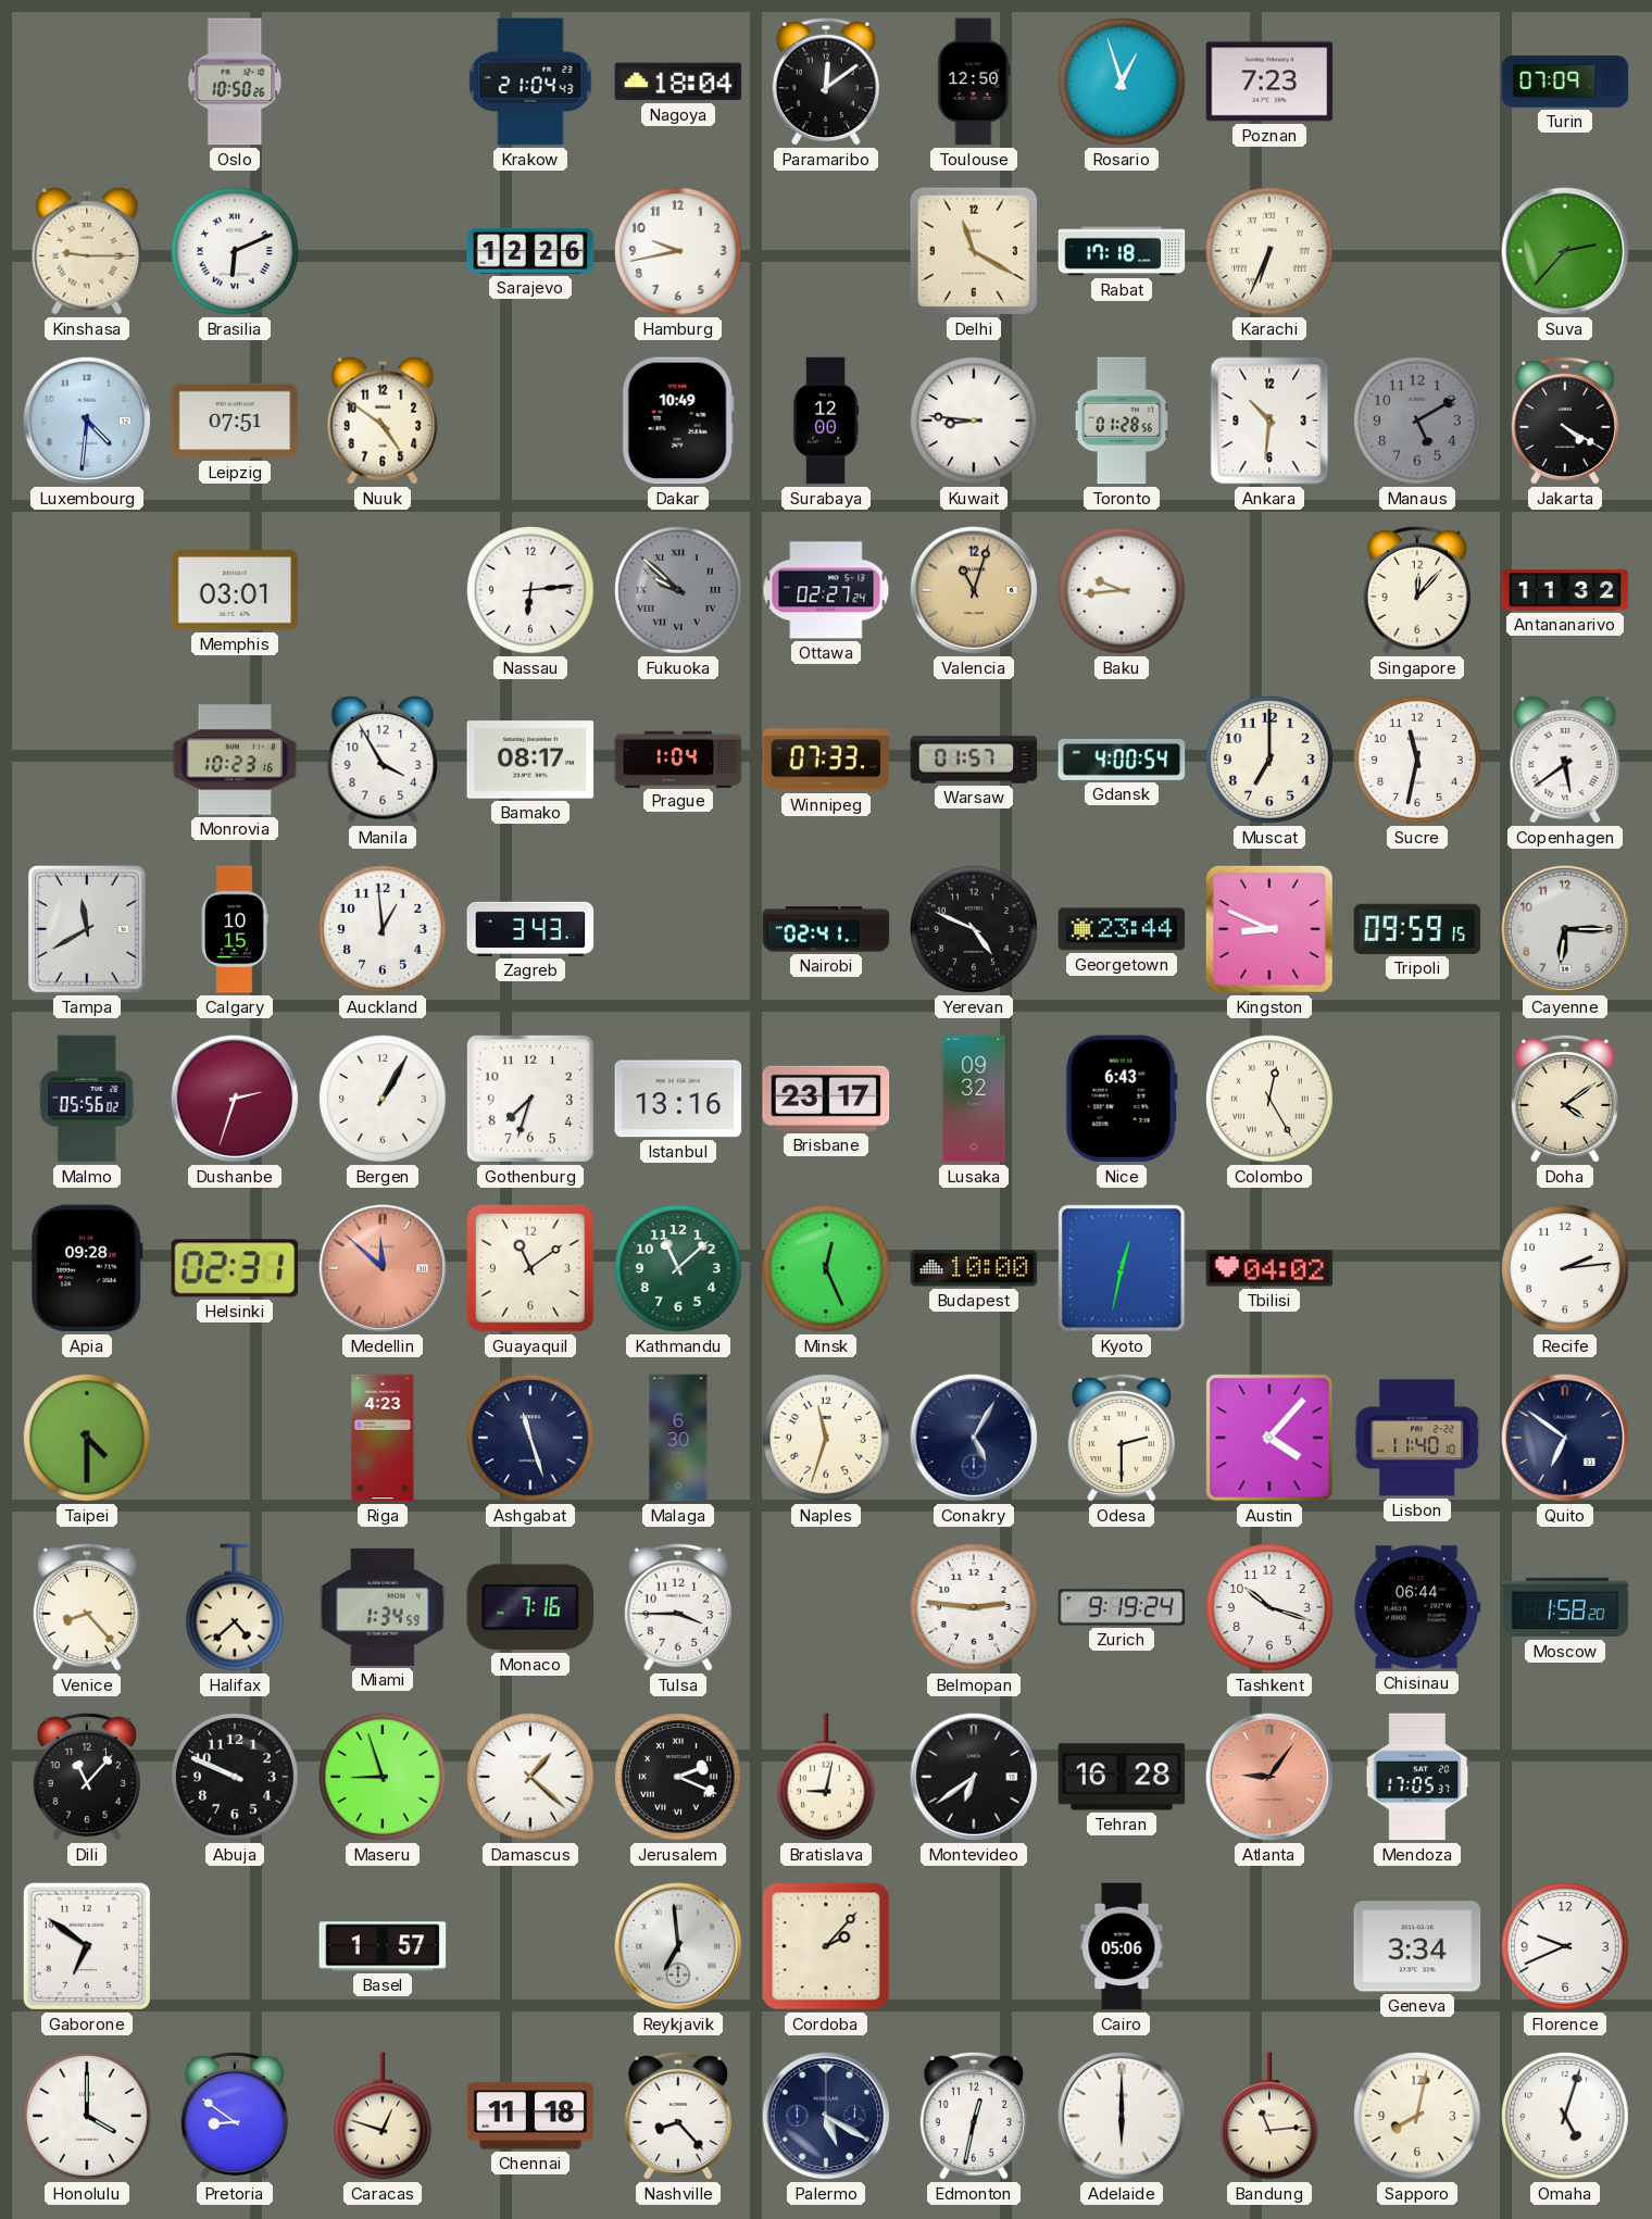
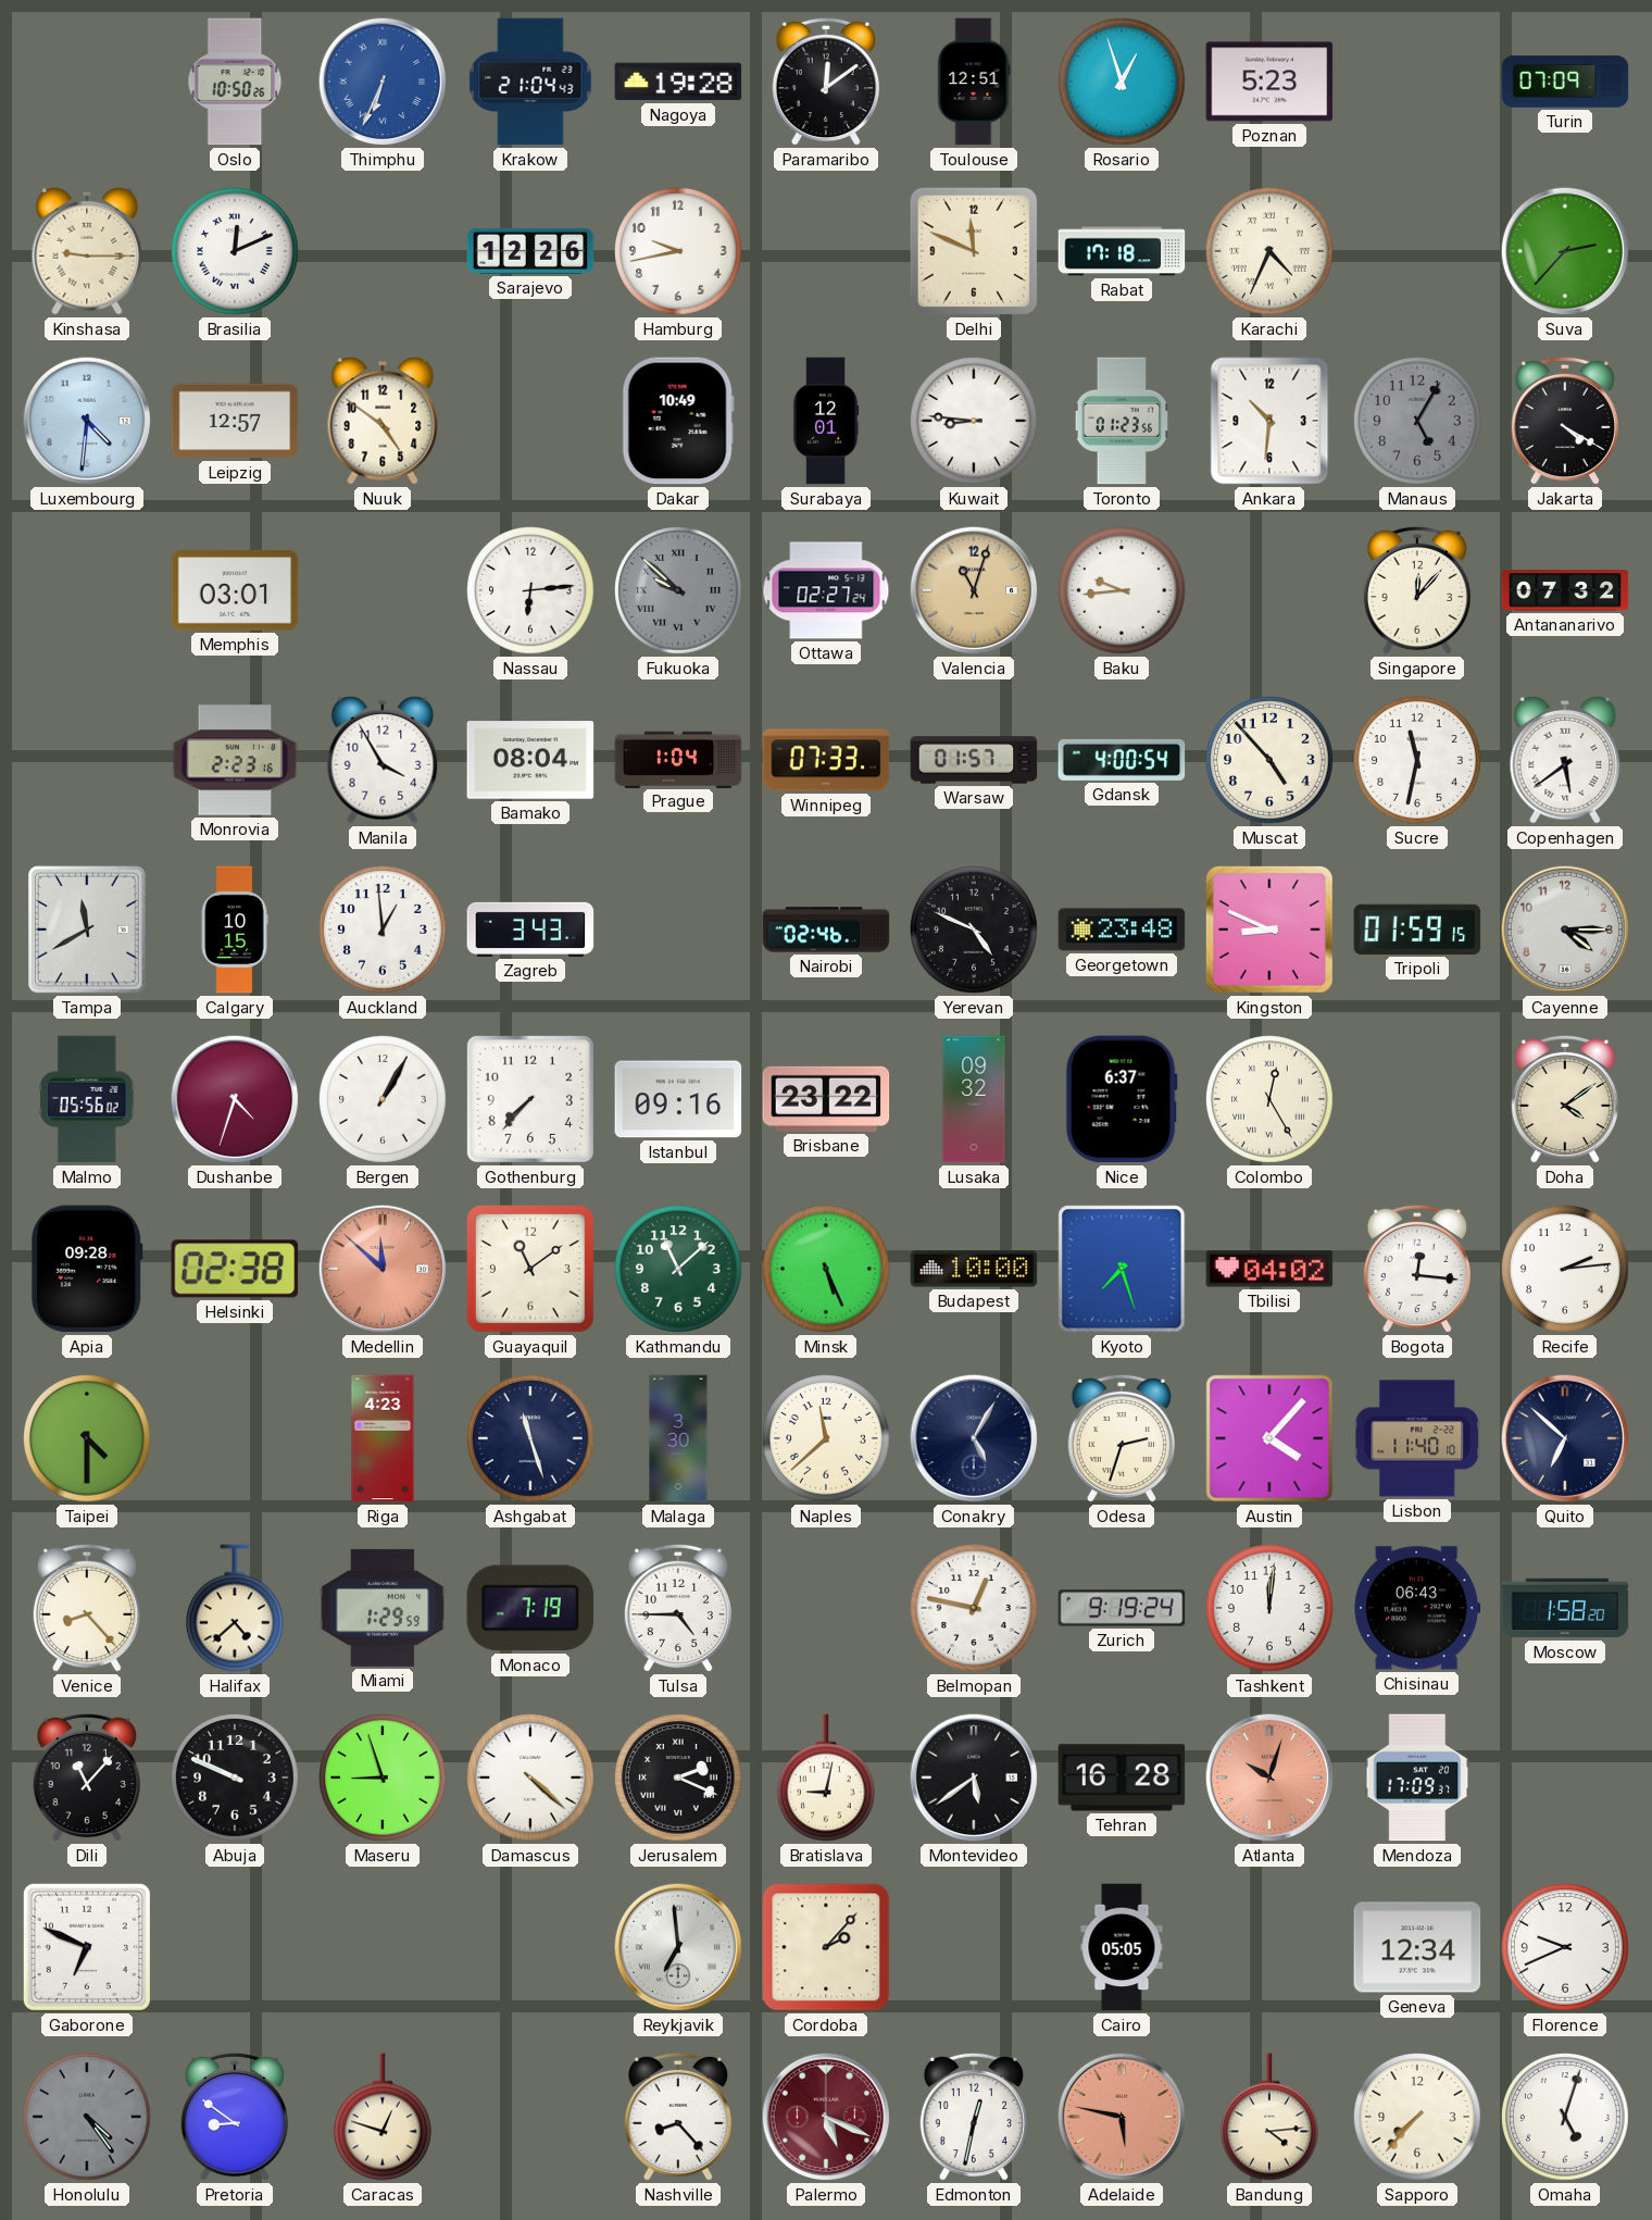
Thimphu: none -> 6:34 (383, 82)
Nagoya: 18:04 -> 19:28 (678, 82)
Toulouse: 12:50 -> 12:51 (974, 82)
Poznan: 7:23 -> 5:23 (1269, 82)
Brasilia: 6:11 -> 12:11 (236, 252)
Delhi: 11:20 -> 11:49 (974, 251)
Karachi: 6:34 -> 4:34 (1271, 252)
Leipzig: 07:51 -> 12:57 (235, 421)
Surabaya: 12:00 -> 12:01 (826, 421)
Toronto: 01:28 -> 01:23 (1121, 421)
Manaus: 5:10 -> 5:05 (1418, 422)
Antananarivo: 11:32 -> 07:32 (1565, 590)
Monrovia: 10:23 -> 2:23 (235, 760)
Bamako: 08:17 -> 08:04 (530, 760)
Muscat: 7:00 -> 4:53 (1271, 761)
Nairobi: 02:41 -> 02:46 (826, 930)
Georgetown: 23:44 -> 23:48 (1122, 930)
Tripoli: 09:59 -> 01:59 (1417, 930)
Cayenne: 6:15 -> 4:15 (1565, 930)
Dushanbe: 2:33 -> 4:33 (235, 1099)
Gothenburg: 7:33 -> 7:37 (530, 1099)
Istanbul: 13:16 -> 09:16 (678, 1099)
Brisbane: 23:17 -> 23:22 (826, 1099)
Nice: 6:43 -> 6:37 (1122, 1099)
Helsinki: 02:31 -> 02:38 (235, 1269)
Minsk: 12:26 -> 5:26 (827, 1270)
Kyoto: 12:32 -> 7:27 (1122, 1269)
Bogota: none -> 12:16 (1417, 1269)
Malaga: 6:30 -> 3:30 (678, 1438)
Naples: 11:33 -> 11:38 (827, 1439)
Odesa: 2:30 -> 2:33 (1122, 1438)
Quito: 6:51 -> 6:52 (1565, 1438)
Miami: 1:34 -> 1:29 (383, 1608)
Monaco: 7:16 -> 7:19 (530, 1608)
Tulsa: 3:45 -> 4:45 (678, 1608)
Belmopan: 2:46 -> 12:47 (975, 1609)
Tashkent: 10:18 -> 12:01 (1271, 1609)
Chisinau: 06:44 -> 06:43 (1417, 1608)
Damascus: 1:22 -> 4:22 (531, 1779)
Montevideo: 6:39 -> 5:39 (974, 1778)
Atlanta: 9:06 -> 10:03 (1269, 1778)
Mendoza: 17:05 -> 17:09 (1417, 1778)
Gaborone: 6:51 -> 6:49 (87, 1947)
Basel: 1:57 -> none (383, 1946)
Cairo: 05:06 -> 05:05 (1122, 1947)
Geneva: 3:34 -> 12:34 (1417, 1947)
Honolulu: 4:00 -> 4:24 (88, 2118)
Honolulu dial: white -> grey (88, 2118)
Chennai: 11:18 -> none (530, 2116)
Palermo: 5:20 -> 5:19 (826, 2117)
Palermo dial: navy -> burgundy (826, 2117)
Adelaide: 6:00 -> 5:47 (1122, 2117)
Adelaide dial: white -> salmon (1122, 2117)
Bandung: 11:14 -> 4:14 (1269, 2117)
Sapporo: 8:02 -> 7:37 (1418, 2118)
